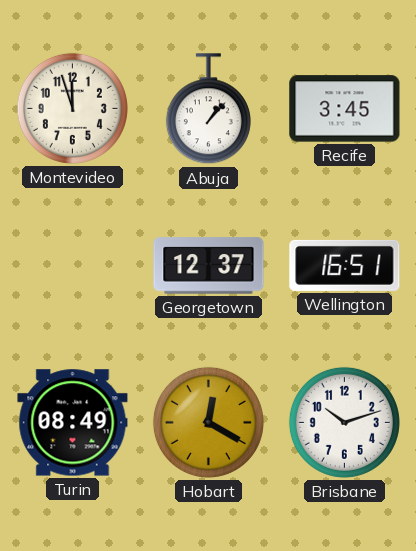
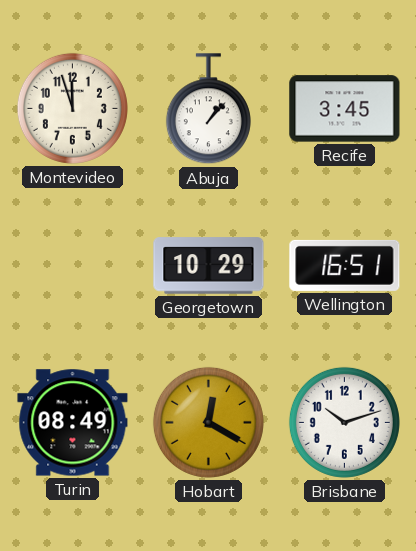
Georgetown: 12:37 -> 10:29 (209, 266)
